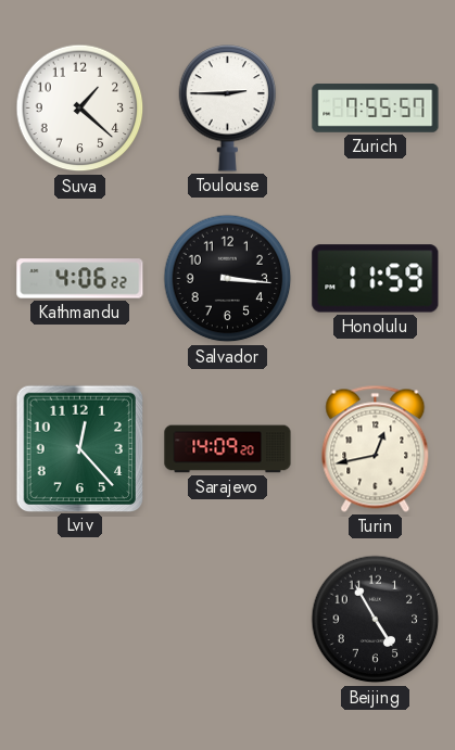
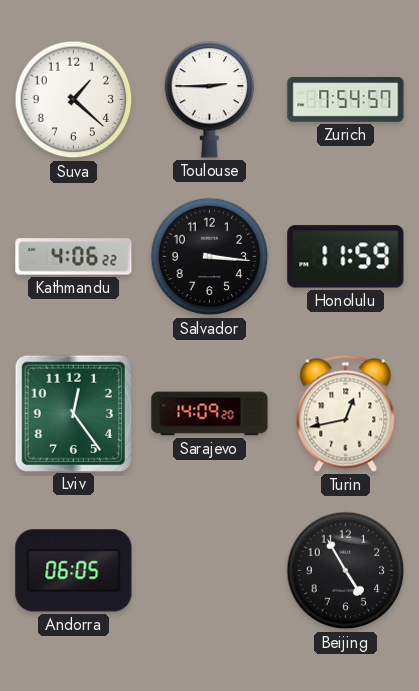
Zurich: 7:55 -> 7:54 (346, 100)
Lviv: 12:23 -> 12:24 (73, 413)
Andorra: none -> 06:05 (74, 571)
